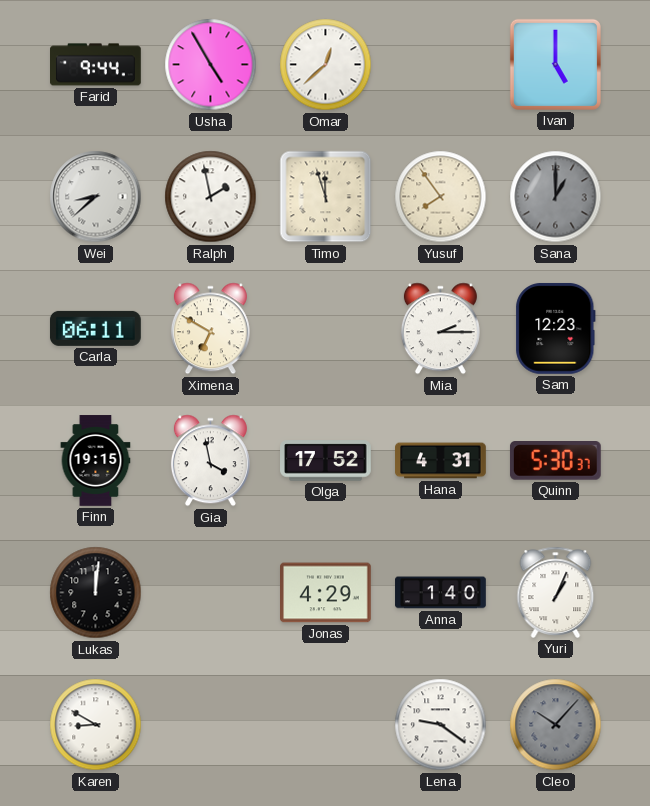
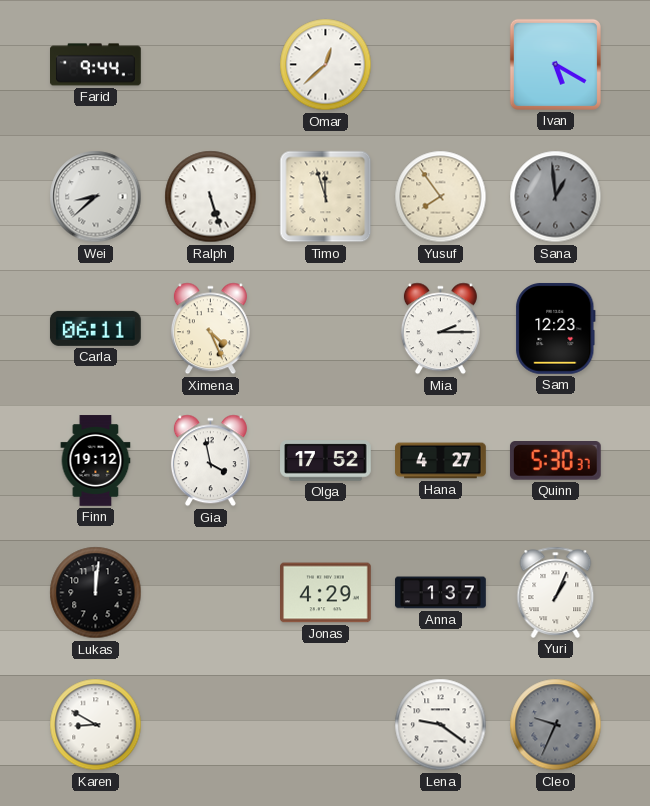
Usha: 4:55 -> none (211, 65)
Ivan: 5:00 -> 5:20 (555, 64)
Ralph: 1:58 -> 5:27 (211, 197)
Sana: 1:00 -> 12:59 (556, 197)
Ximena: 6:50 -> 4:26 (210, 329)
Finn: 19:15 -> 19:12 (96, 461)
Hana: 4:31 -> 4:27 (441, 461)
Anna: 1:40 -> 1:37 (441, 593)
Cleo: 10:07 -> 9:34 (556, 725)
